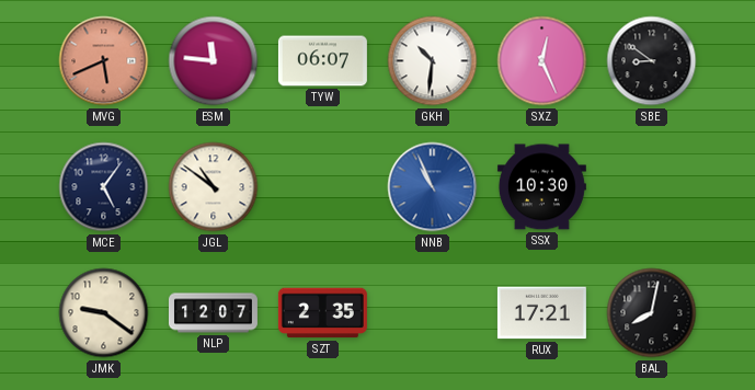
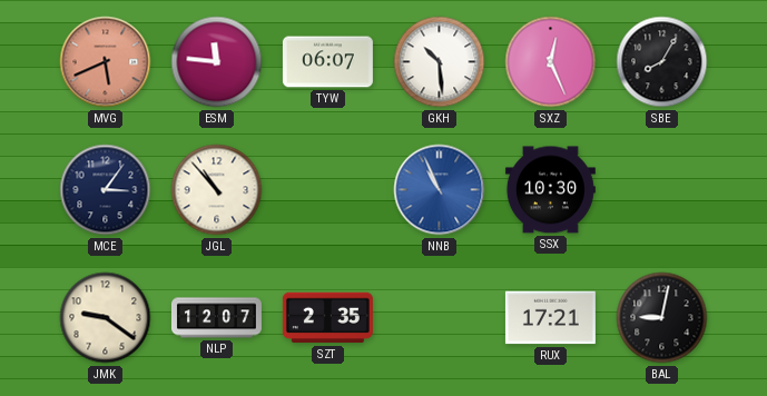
GKH: 10:31 -> 10:29 (440, 62)
SBE: 8:51 -> 8:05 (662, 62)
MCE: 5:06 -> 3:06 (106, 190)
JGL: 10:51 -> 10:53 (217, 190)
BAL: 8:02 -> 9:02 (662, 318)
